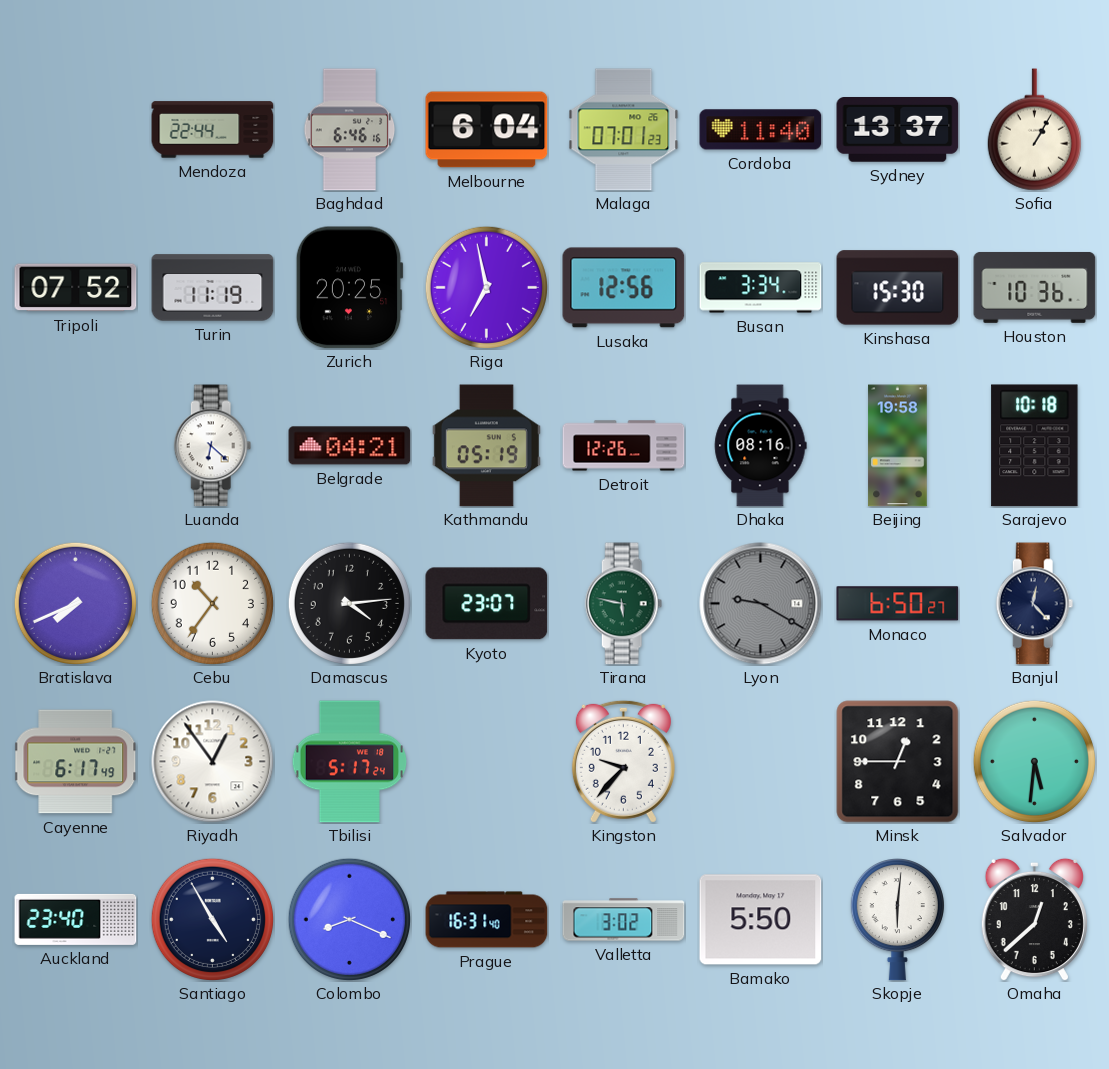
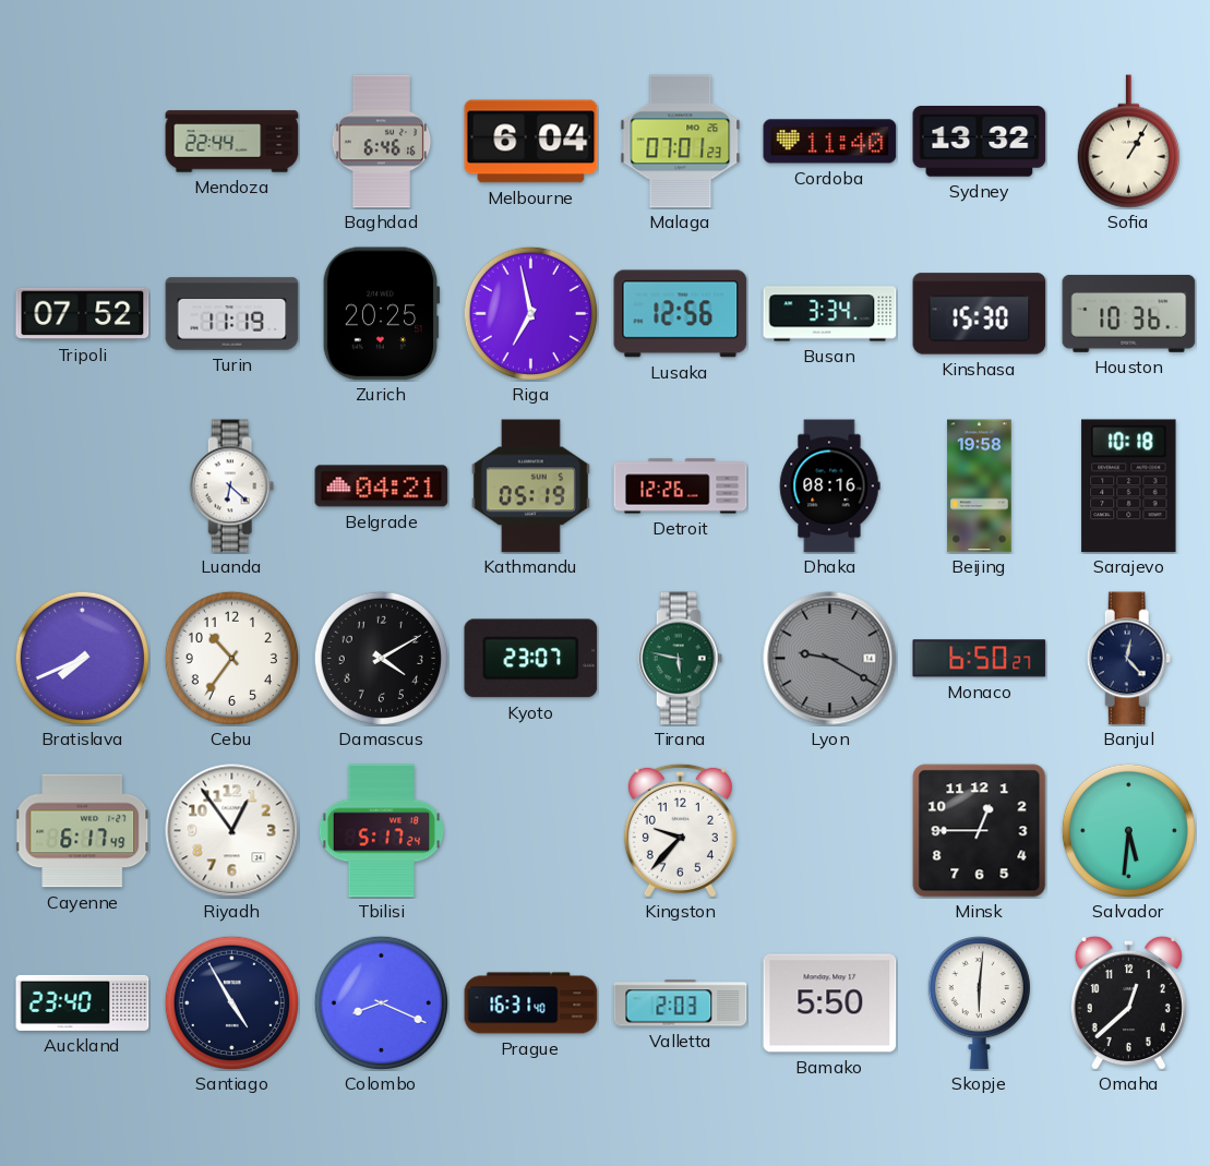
Sydney: 13:37 -> 13:32 (980, 142)
Damascus: 4:14 -> 4:10 (381, 658)
Valletta: 3:02 -> 2:03 (681, 1003)
